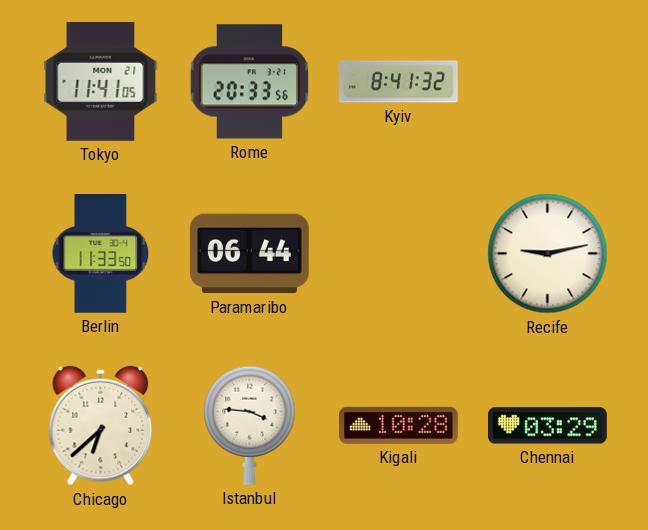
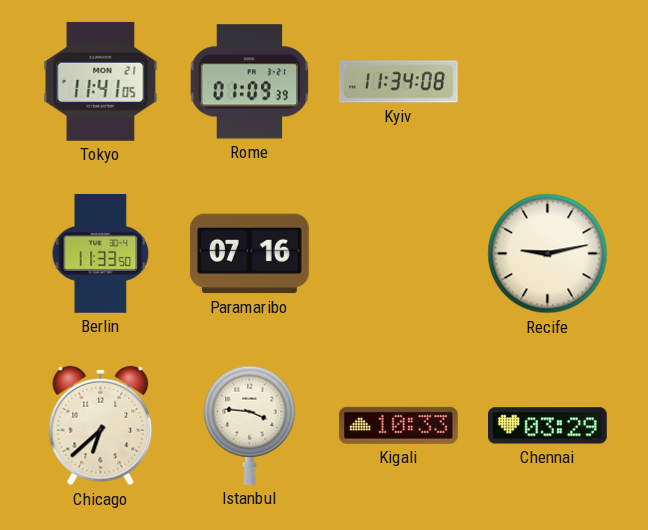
Rome: 20:33 -> 01:09 (250, 82)
Kyiv: 8:41 -> 11:34 (398, 82)
Paramaribo: 06:44 -> 07:16 (249, 254)
Kigali: 10:28 -> 10:33 (398, 425)
